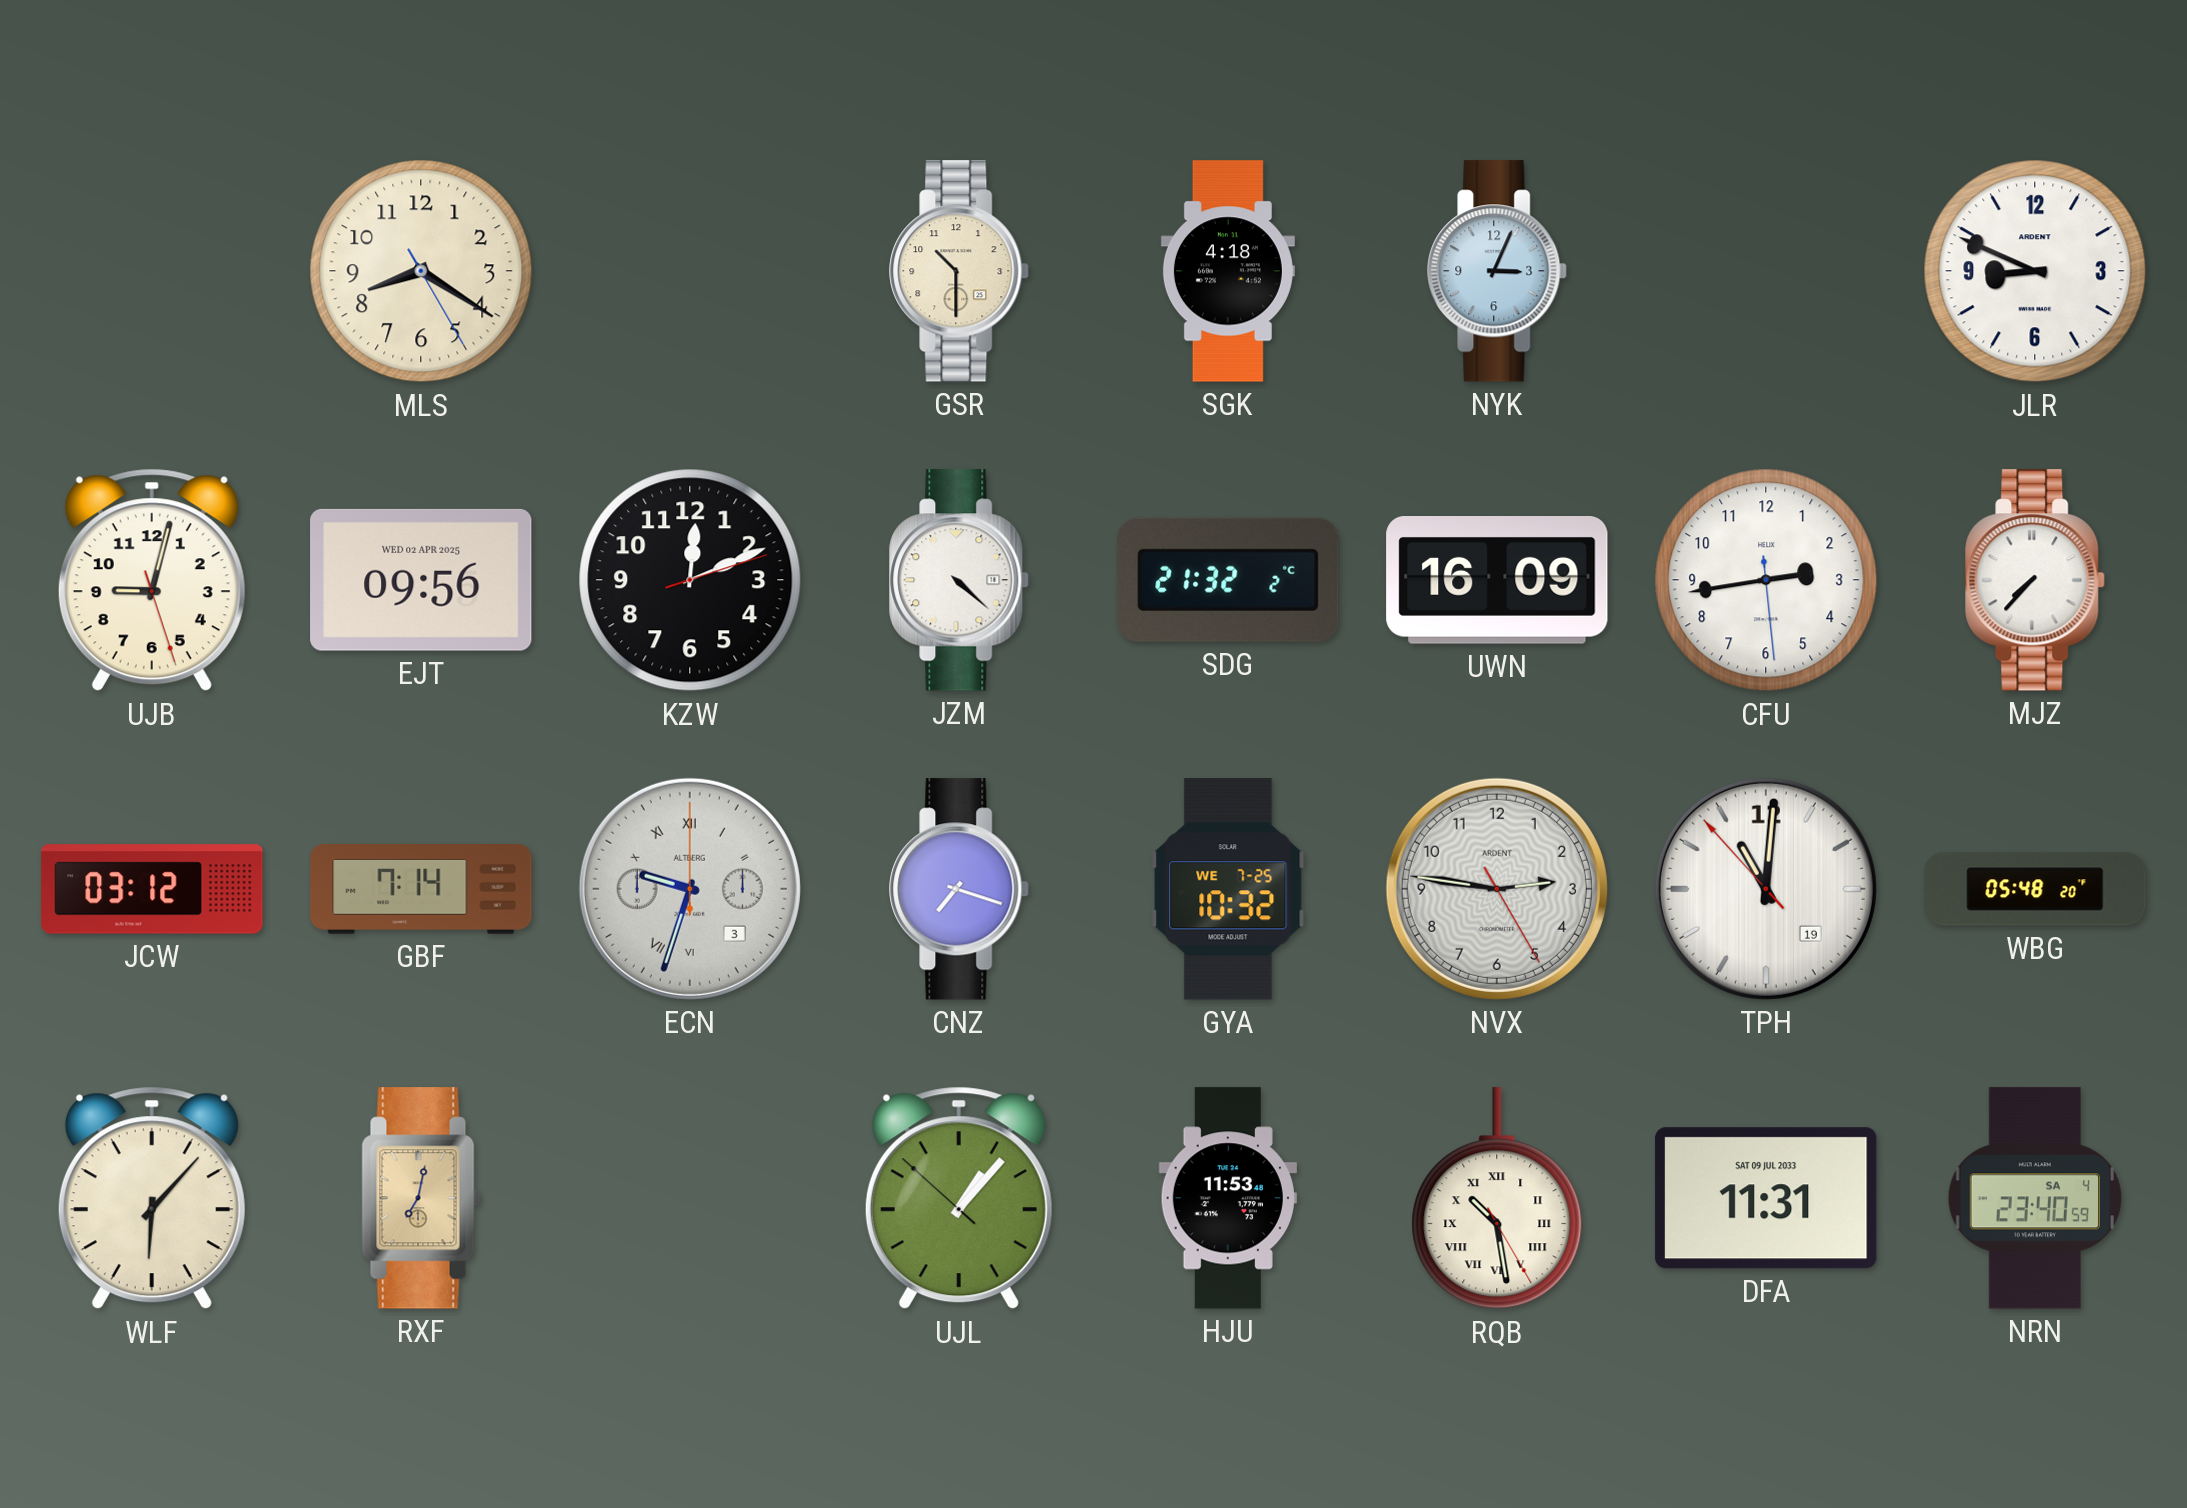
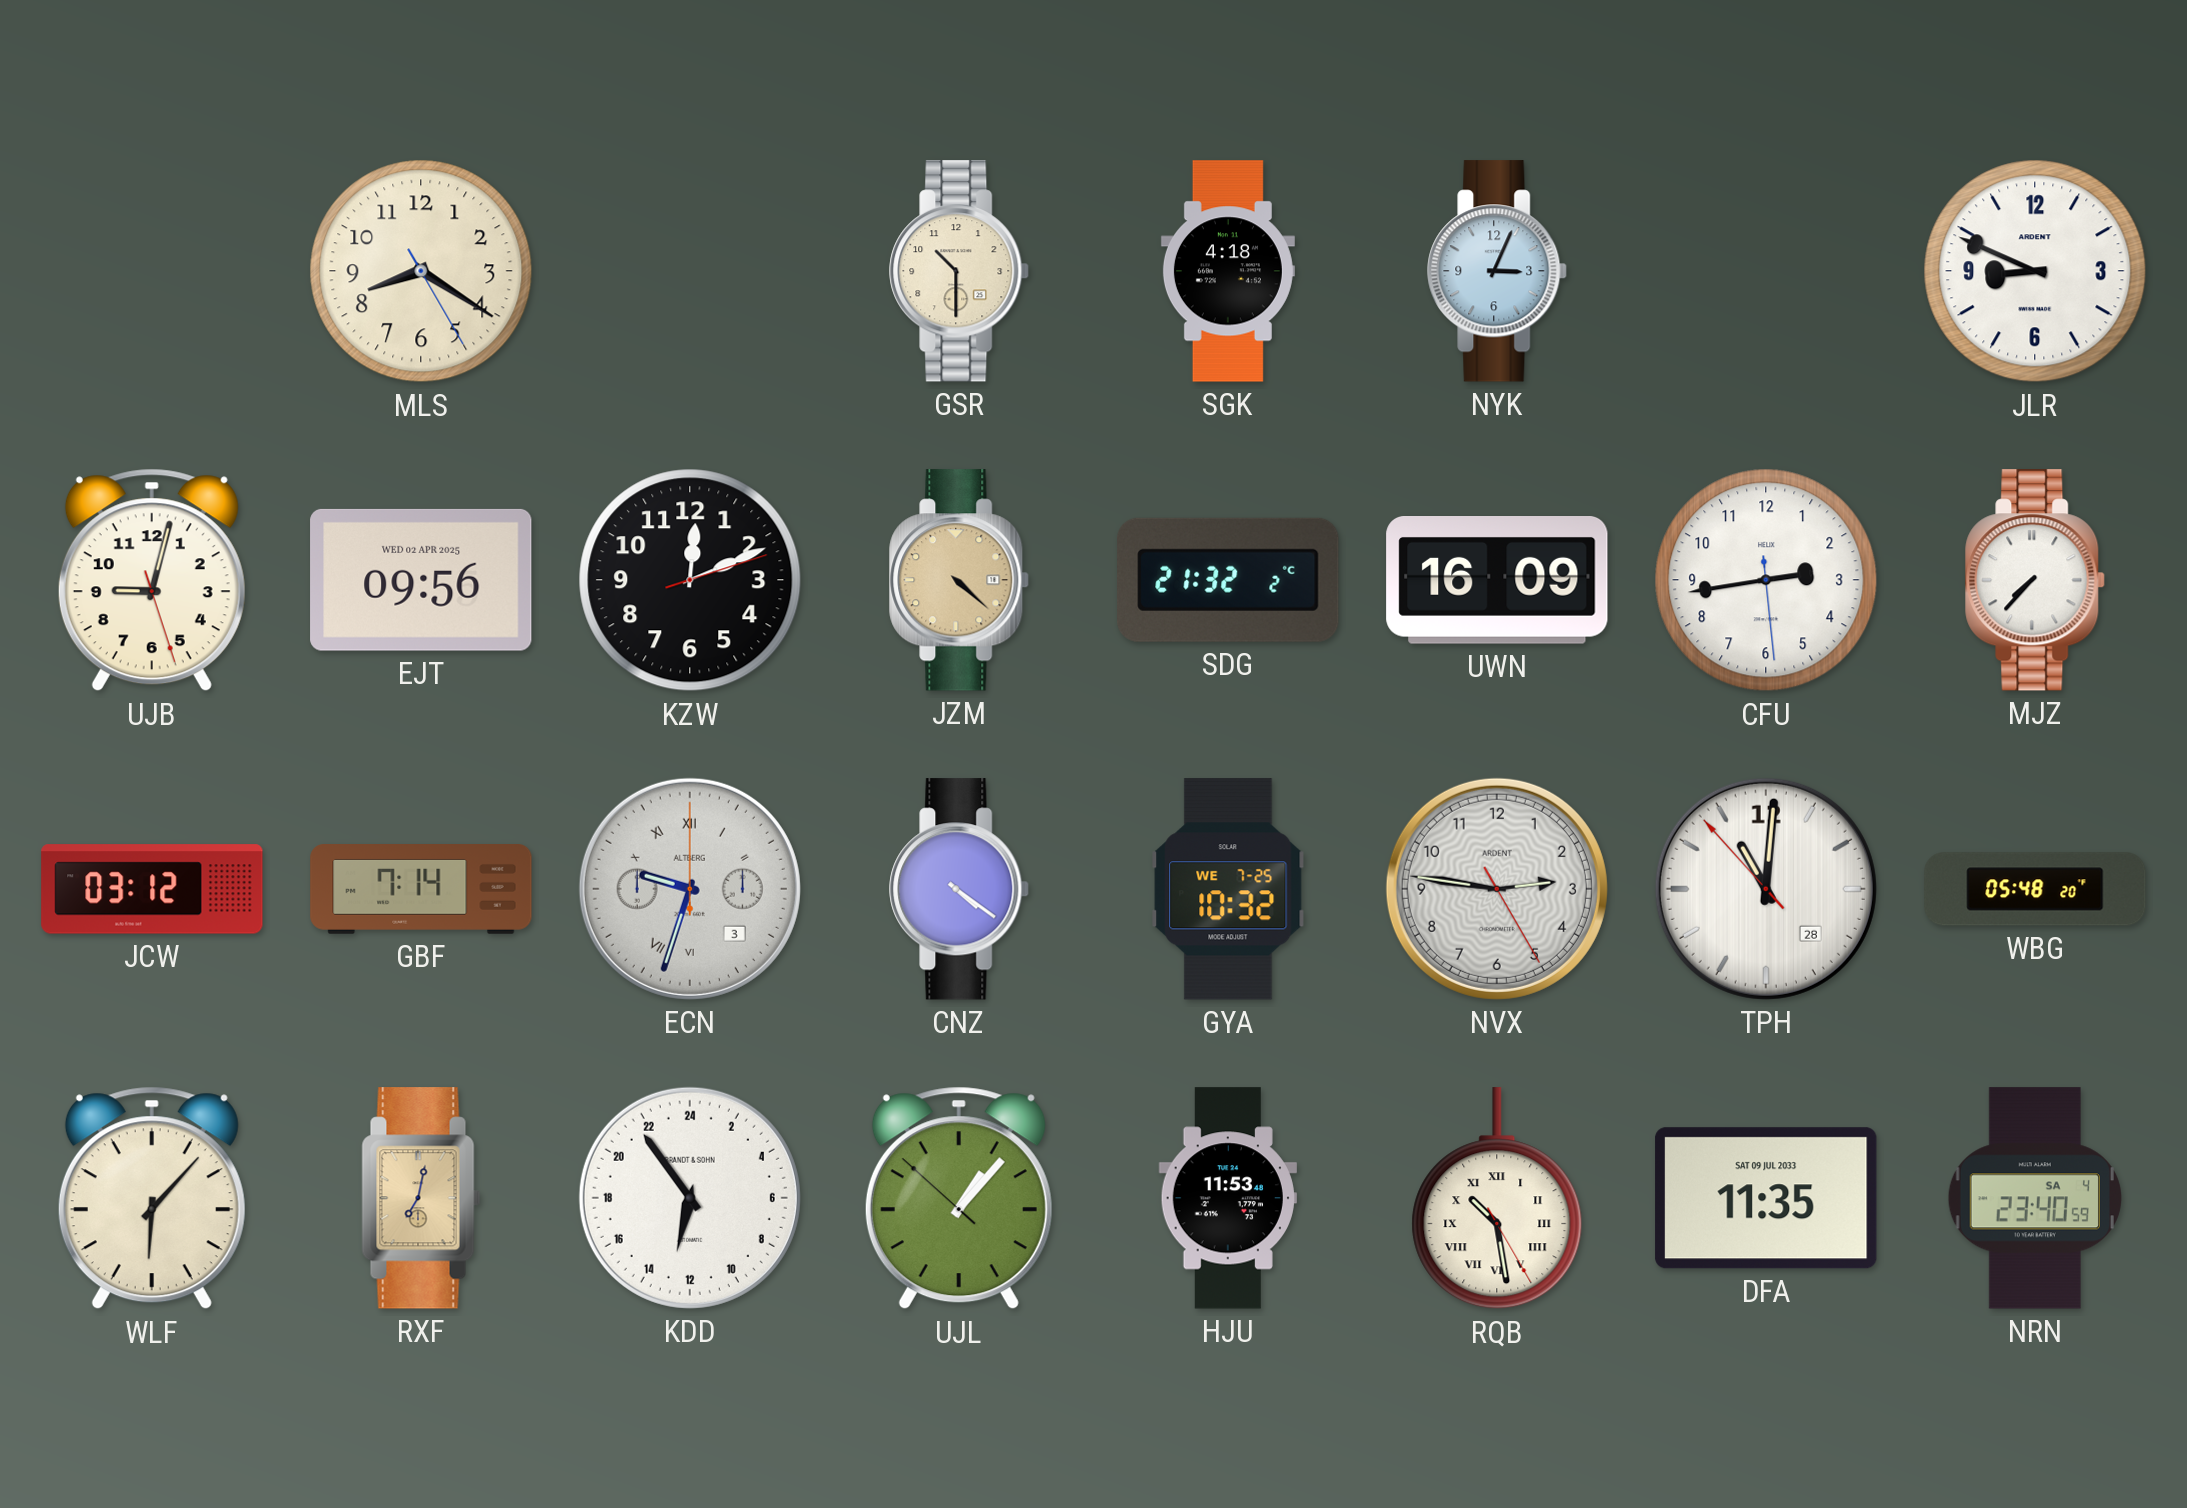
JZM dial: white -> champagne (960, 580)
CNZ: 7:18 -> 4:21 (960, 889)
TPH date: 19 -> 28 (1766, 889)
KDD: none -> 12:54 (690, 1198)
DFA: 11:31 -> 11:35 (1766, 1198)
